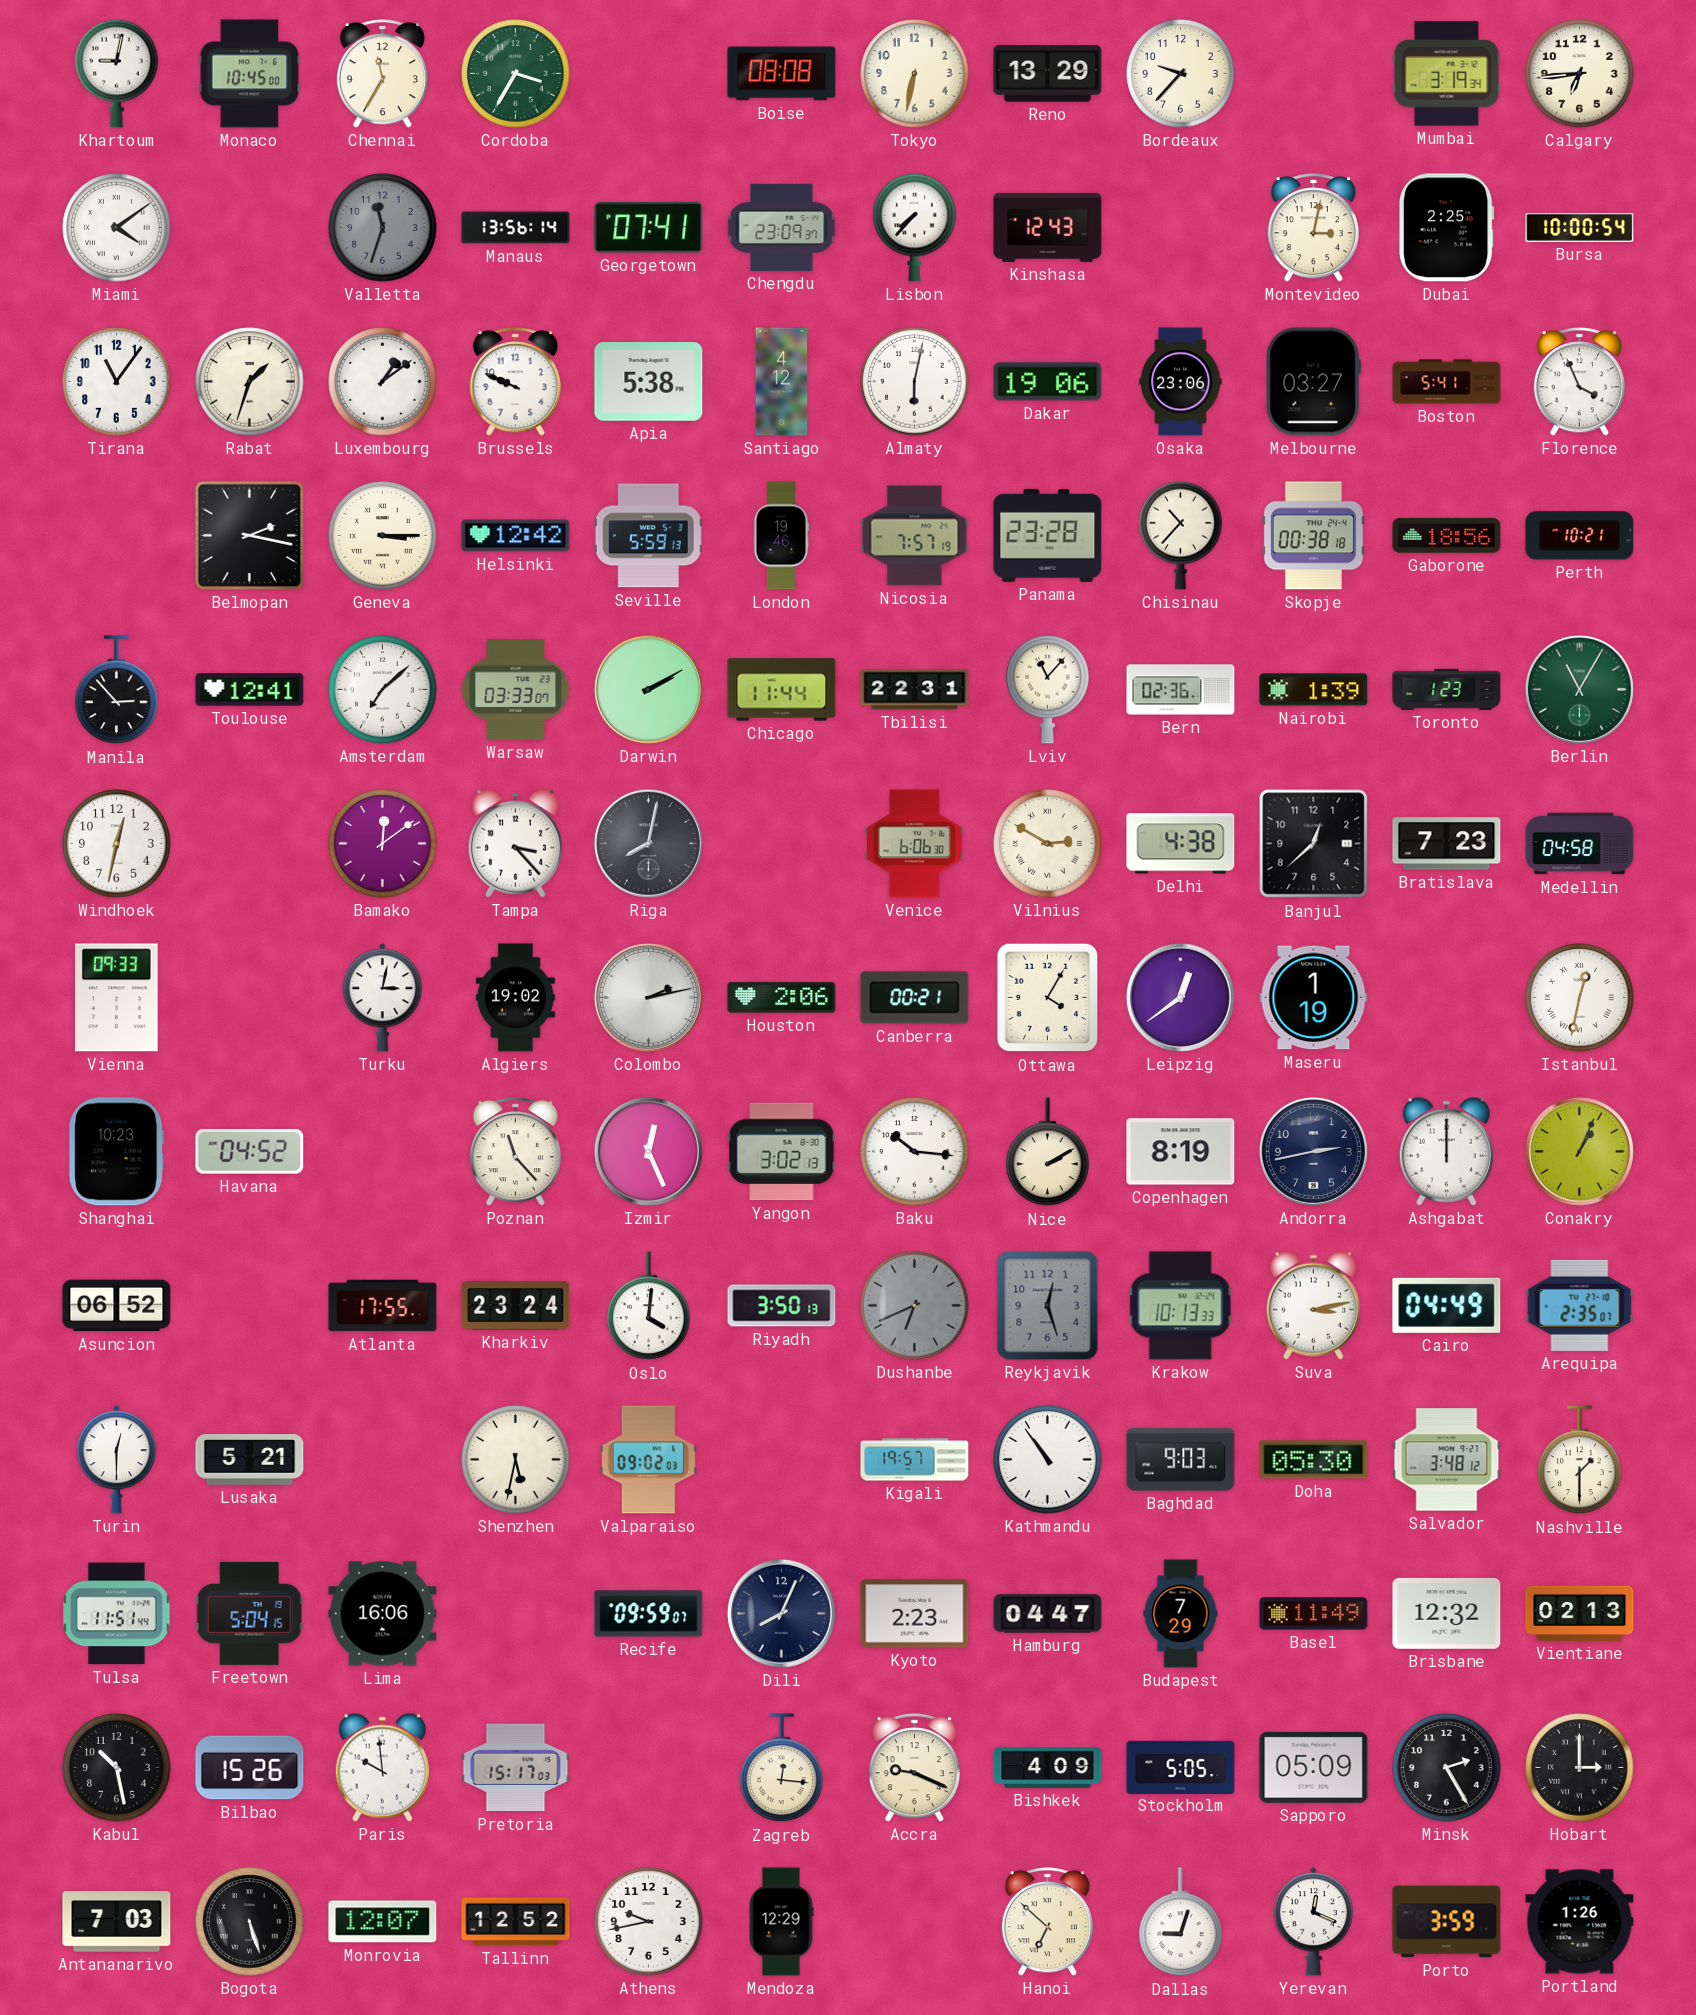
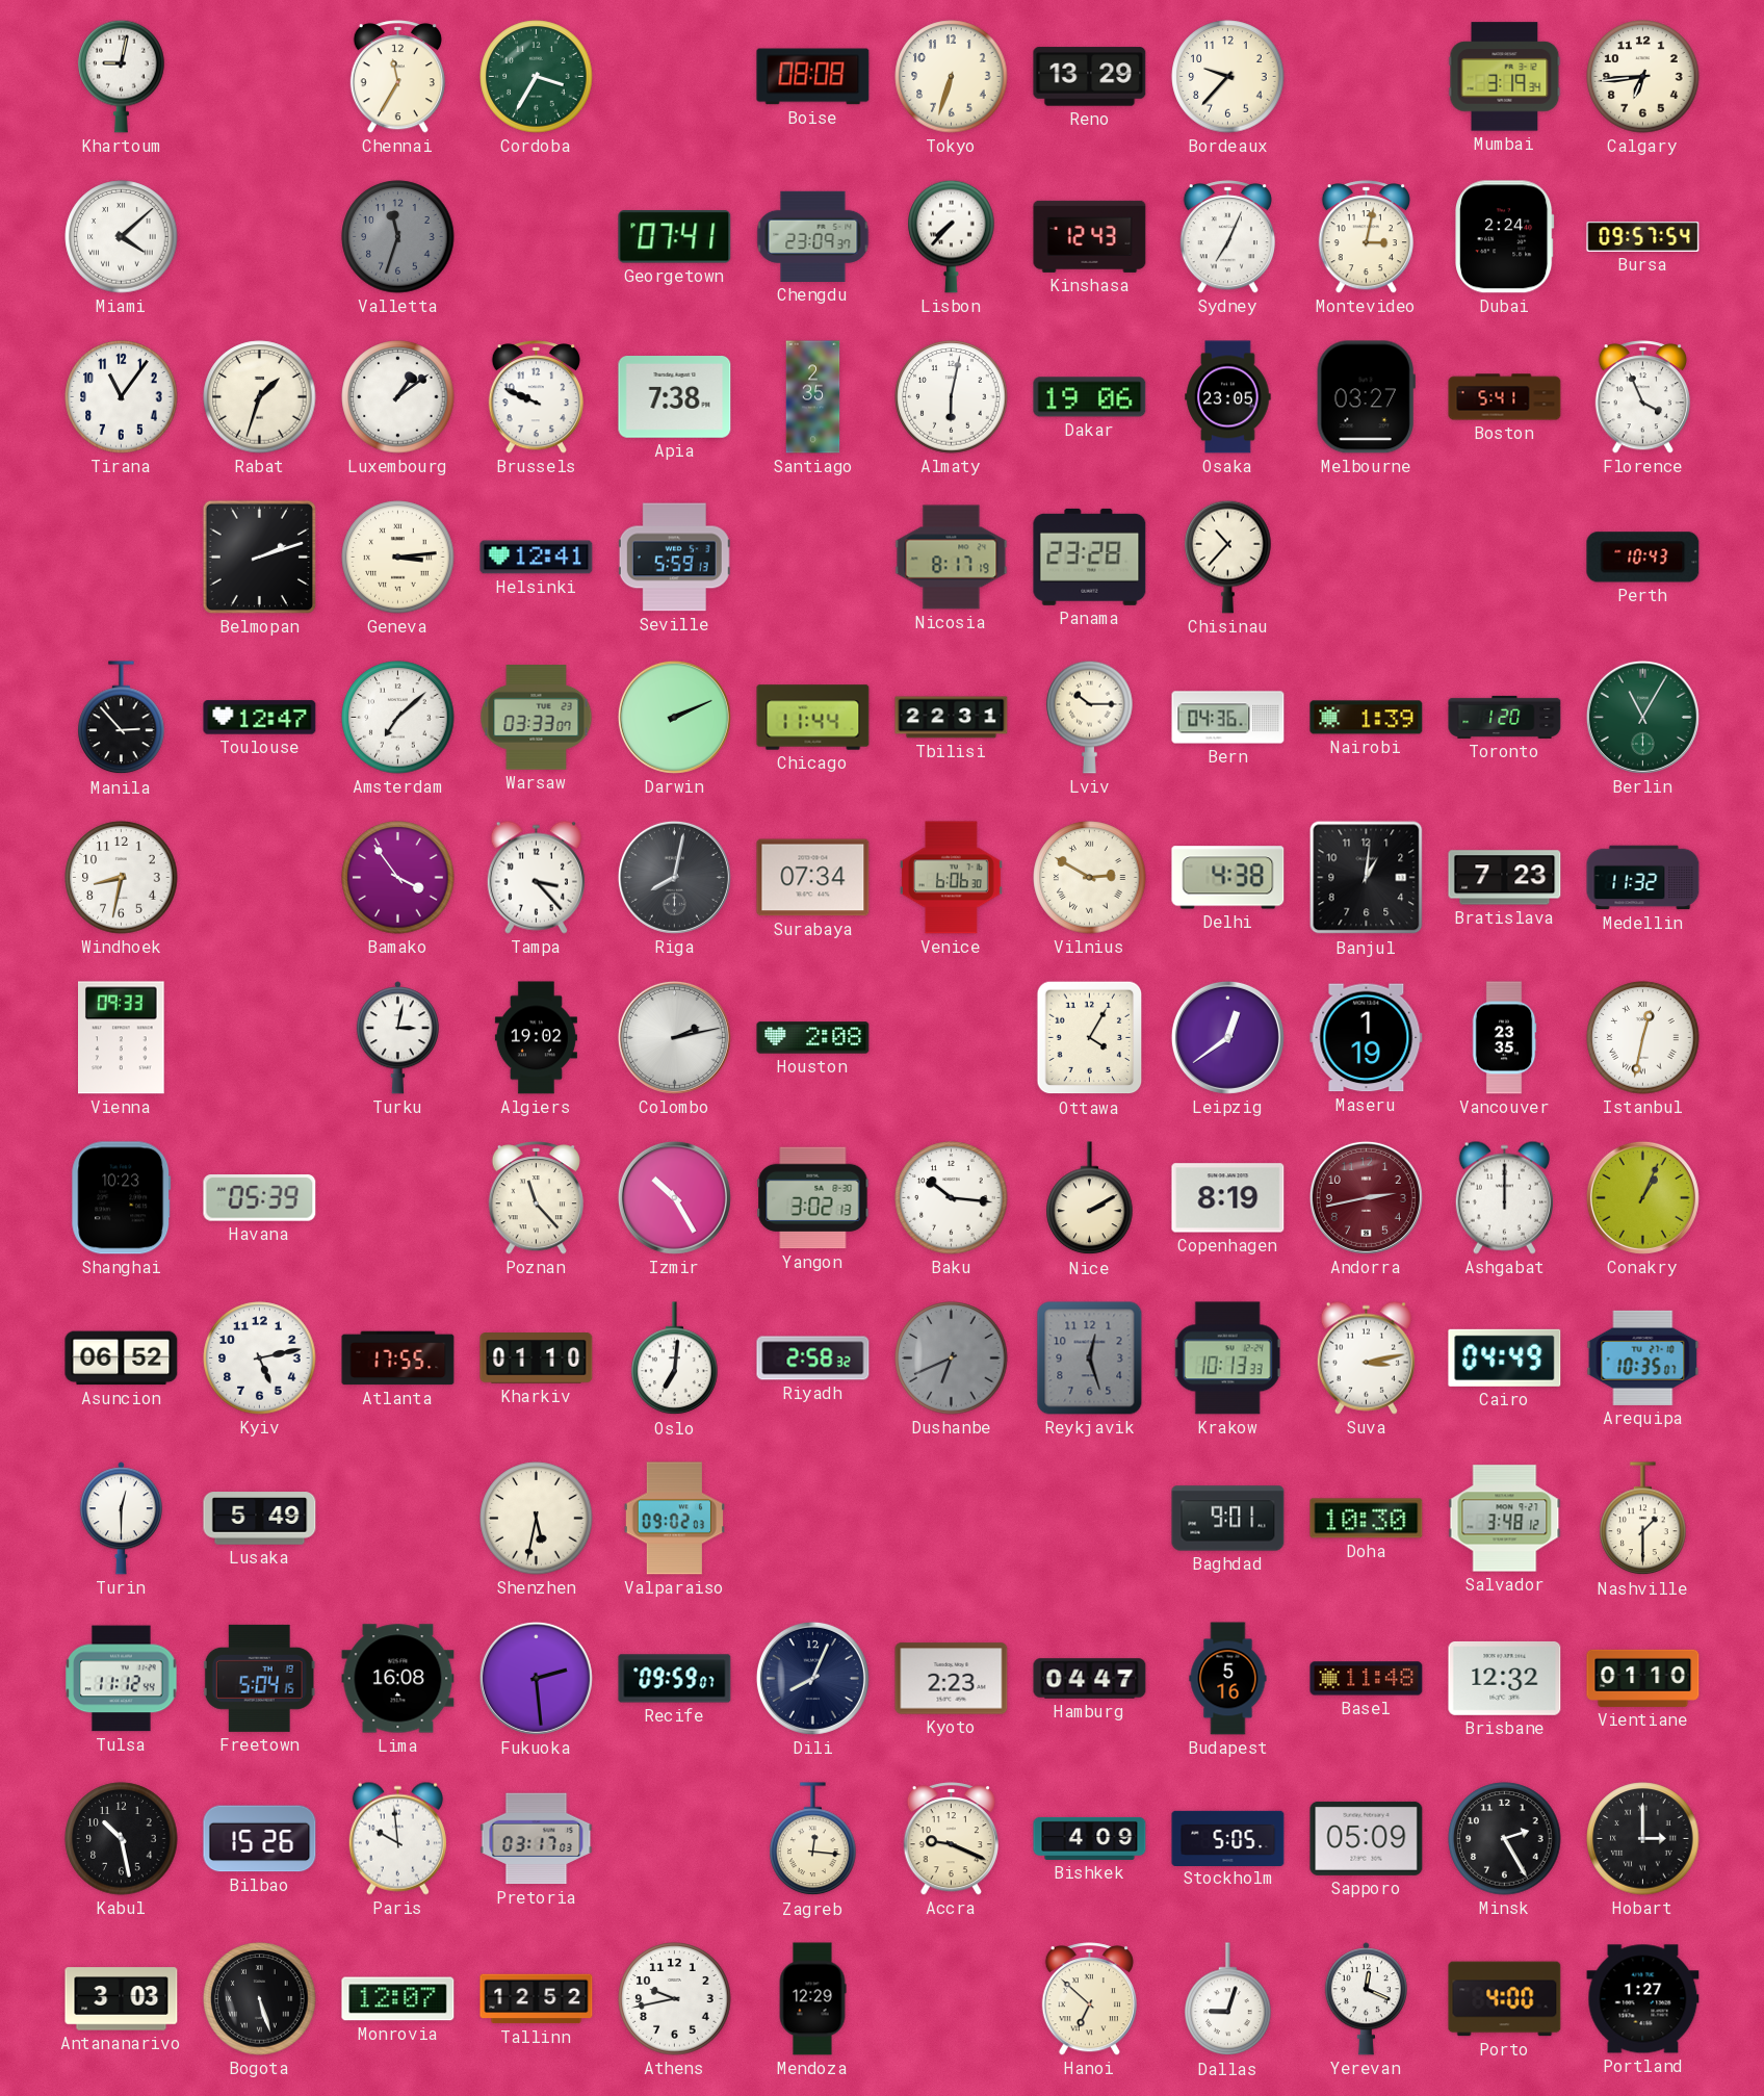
Monaco: 10:45 -> none (250, 74)
Tokyo: 6:32 -> 6:33 (952, 77)
Miami: 4:09 -> 4:08 (122, 237)
Manaus: 13:56 -> none (516, 228)
Sydney: none -> 7:04 (1227, 237)
Dubai: 2:25 -> 2:24 (1505, 237)
Bursa: 10:00 -> 09:57 (1643, 236)
Apia: 5:38 -> 7:38 (675, 397)
Santiago: 4:12 -> 2:35 (813, 397)
Osaka: 23:06 -> 23:05 (1228, 397)
Belmopan: 2:17 -> 2:12 (259, 557)
Geneva: 3:15 -> 3:14 (398, 558)
Helsinki: 12:42 -> 12:41 (537, 558)
London: 19:46 -> none (781, 536)
Nicosia: 7:57 -> 8:17 (952, 558)
Skopje: 00:38 -> none (1313, 536)
Gaborone: 18:56 -> none (1447, 536)
Perth: 10:21 -> 10:43 (1643, 558)
Toulouse: 12:41 -> 12:47 (260, 718)
Darwin: 2:10 -> 2:11 (674, 717)
Lviv: 11:07 -> 10:15 (1090, 717)
Bern: 02:36 -> 04:36 (1228, 718)
Toronto: 1:23 -> 1:20 (1505, 717)
Windhoek: 12:32 -> 8:32 (122, 878)
Bamako: 12:09 -> 3:54 (398, 878)
Surabaya: none -> 07:34 (813, 878)
Banjul: 12:38 -> 1:01 (1367, 878)
Medellin: 04:58 -> 11:32 (1643, 878)
Houston: 2:06 -> 2:08 (813, 1038)
Canberra: 00:21 -> none (915, 998)
Vancouver: none -> 23:35 (1504, 1038)
Havana: 04:52 -> 05:39 (260, 1198)
Izmir: 12:26 -> 10:25 (674, 1197)
Andorra dial: navy -> burgundy (1366, 1197)
Kyiv: none -> 5:13 (260, 1358)
Kharkiv: 23:24 -> 01:10 (537, 1358)
Oslo: 4:01 -> 7:01 (675, 1358)
Riyadh: 3:50 -> 2:58 (813, 1358)
Arequipa: 2:35 -> 10:35 (1643, 1357)
Lusaka: 5:21 -> 5:49 (260, 1519)
Kigali: 19:57 -> none (915, 1460)
Kathmandu: 10:54 -> none (1048, 1460)
Baghdad: 9:03 -> 9:01 (1228, 1519)
Doha: 05:30 -> 10:30 (1367, 1519)
Tulsa: 11:51 -> 11:12 (122, 1679)
Lima: 16:06 -> 16:08 (398, 1679)
Fukuoka: none -> 2:29 (536, 1678)
Budapest: 7:29 -> 5:16 (1228, 1679)
Basel: 11:49 -> 11:48 (1367, 1679)
Vientiane: 02:13 -> 01:10 (1643, 1678)
Pretoria: 15:17 -> 03:17 (537, 1839)
Antananarivo: 7:03 -> 3:03 (122, 1999)
Porto: 3:59 -> 4:00 (1505, 1999)
Portland: 1:26 -> 1:27 (1643, 1999)
